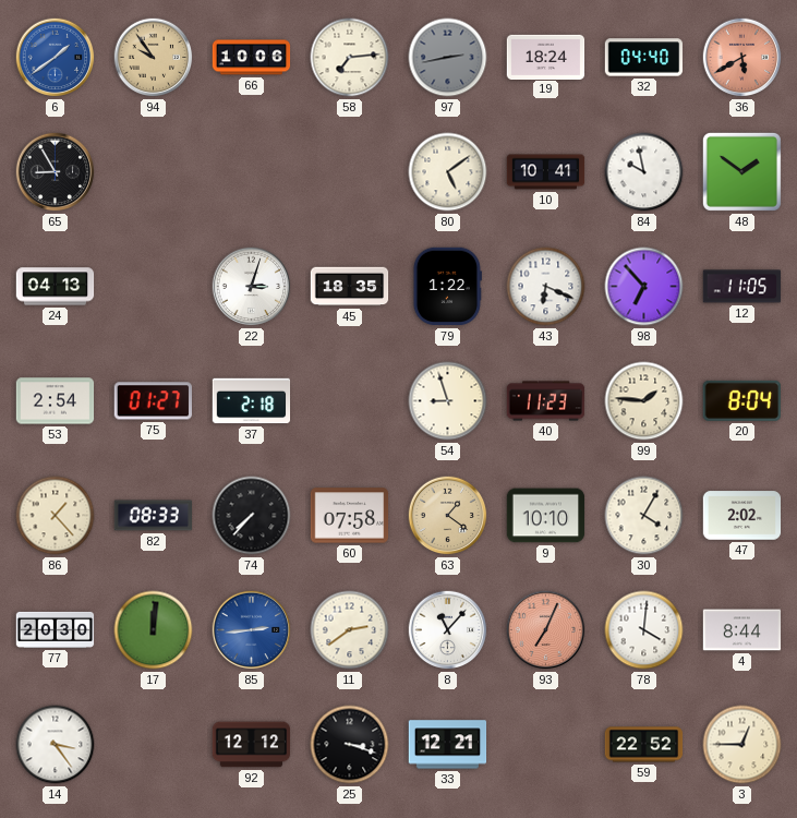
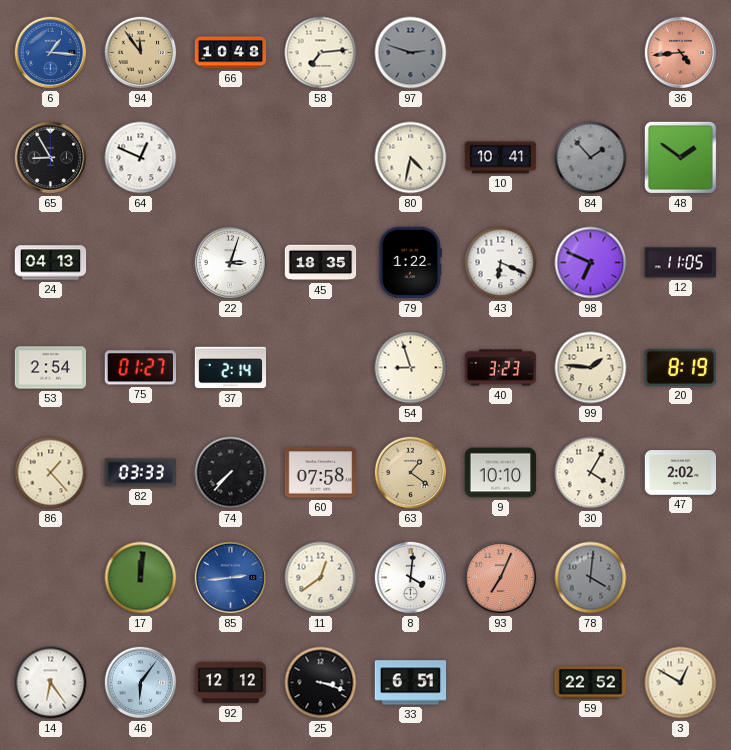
6: 1:39 -> 1:16 (51, 53)
94: 9:54 -> 11:54 (141, 53)
66: 10:06 -> 10:48 (231, 53)
97: 2:43 -> 2:48 (411, 53)
19: 18:24 -> none (546, 57)
32: 04:40 -> none (644, 58)
36: 5:40 -> 4:44 (681, 53)
64: none -> 12:49 (141, 158)
80: 5:09 -> 4:32 (411, 158)
84: 9:58 -> 1:53 (591, 158)
84 dial: white -> grey (591, 158)
98: 6:53 -> 6:49 (591, 263)
37: 2:18 -> 2:14 (231, 368)
40: 11:23 -> 3:23 (501, 368)
20: 8:04 -> 8:19 (680, 367)
82: 08:33 -> 03:33 (141, 473)
77: 20:30 -> none (56, 629)
11: 2:39 -> 12:39 (321, 578)
8: 11:07 -> 4:01 (411, 578)
78 dial: white -> grey (591, 578)
4: 8:44 -> none (742, 630)
14: 3:24 -> 6:24 (51, 683)
46: none -> 6:06 (141, 683)
33: 12:21 -> 6:51 (411, 683)
3: 12:45 -> 12:50 (681, 683)
